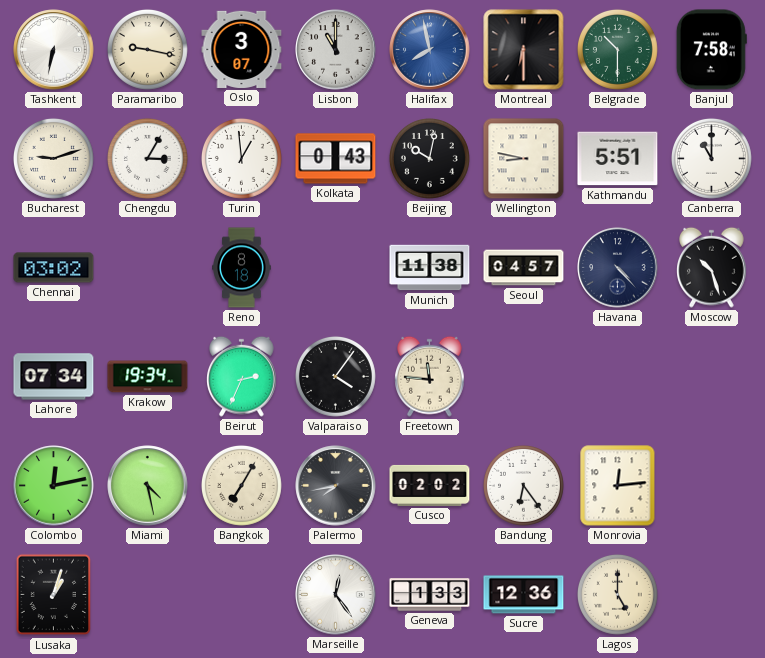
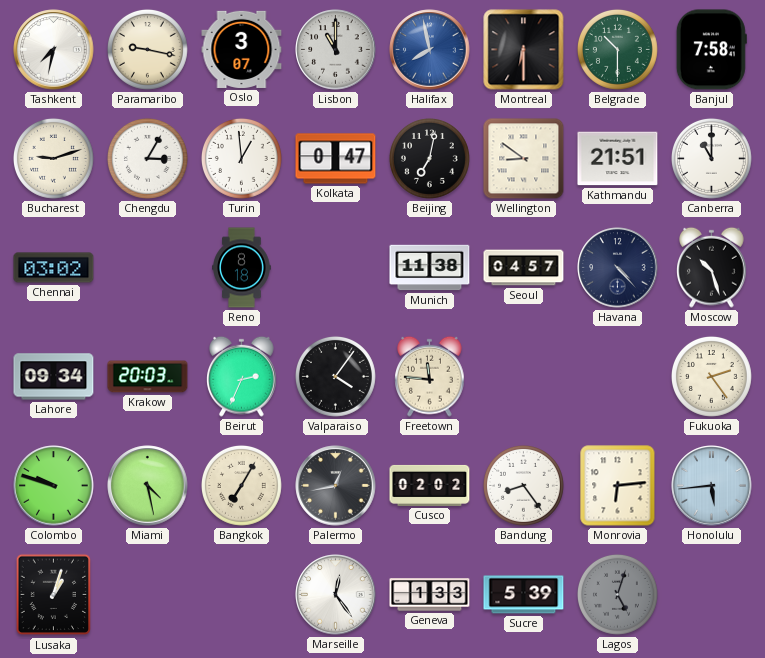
Tashkent: 6:32 -> 7:32 (54, 50)
Kolkata: 0:43 -> 0:47 (336, 159)
Beijing: 10:02 -> 7:02 (429, 158)
Wellington: 8:47 -> 8:51 (524, 159)
Kathmandu: 5:51 -> 21:51 (618, 159)
Lahore: 07:34 -> 09:34 (54, 377)
Krakow: 19:34 -> 20:03 (148, 377)
Fukuoka: none -> 2:24 (711, 376)
Colombo: 12:13 -> 9:48 (54, 486)
Palermo: 7:43 -> 12:43 (336, 486)
Bandung: 6:24 -> 8:24 (523, 485)
Monrovia: 12:14 -> 6:14 (618, 486)
Honolulu: none -> 5:44 (712, 486)
Sucre: 12:36 -> 5:39 (524, 595)
Lagos: 5:00 -> 5:03 (617, 594)
Lagos dial: cream -> grey (617, 594)
